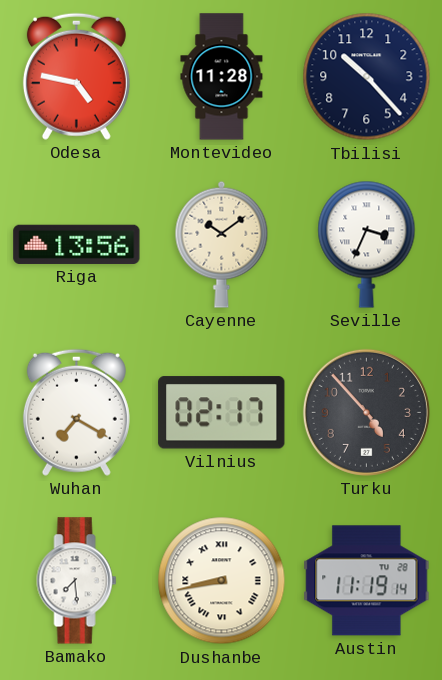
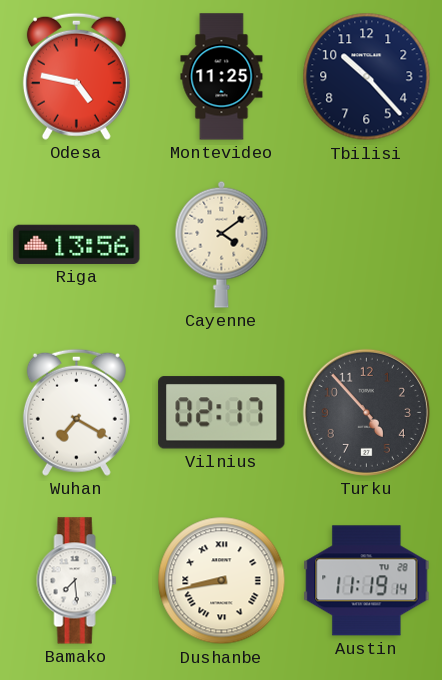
Montevideo: 11:28 -> 11:25 (222, 77)
Cayenne: 10:09 -> 4:09 (222, 244)
Seville: 3:34 -> none (367, 244)
